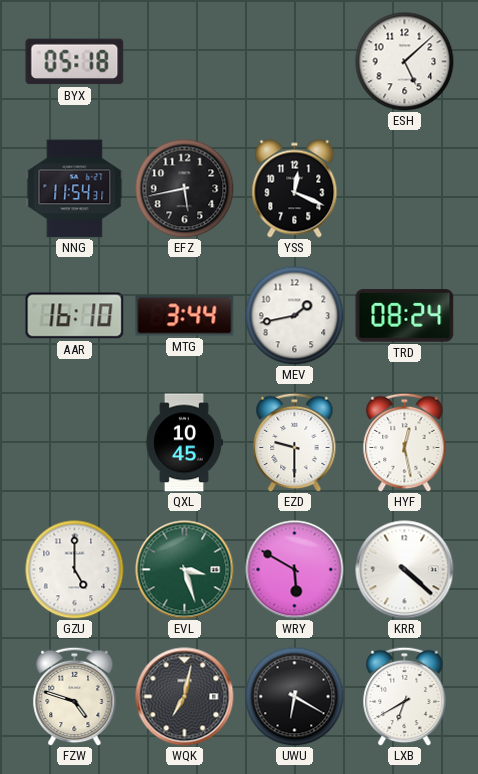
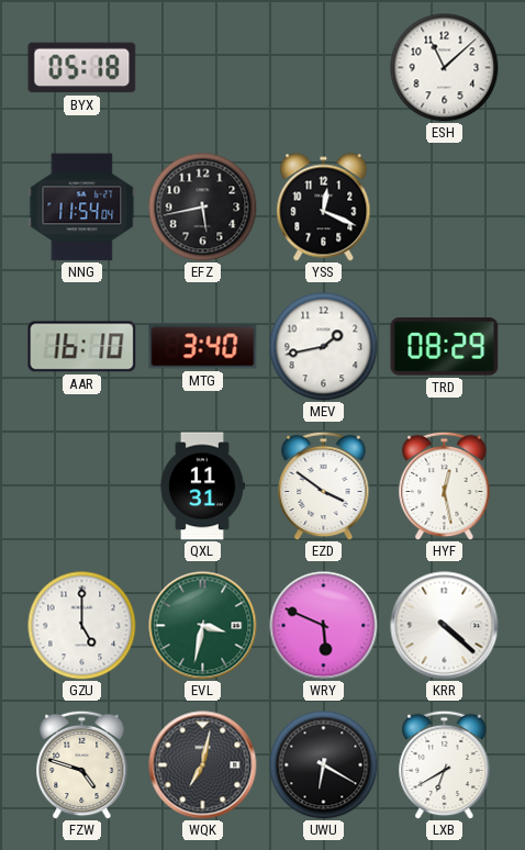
ESH: 5:08 -> 11:08 (445, 68)
NNG: 11:54:31 -> 11:54:04 (82, 208)
MTG: 3:44 -> 3:40 (203, 347)
TRD: 08:24 -> 08:29 (445, 347)
QXL: 10:45 -> 11:31 (202, 486)
EZD: 9:30 -> 3:51 (324, 485)
EVL: 3:27 -> 3:32 (203, 626)
WRY: 5:50 -> 5:49 (324, 626)
